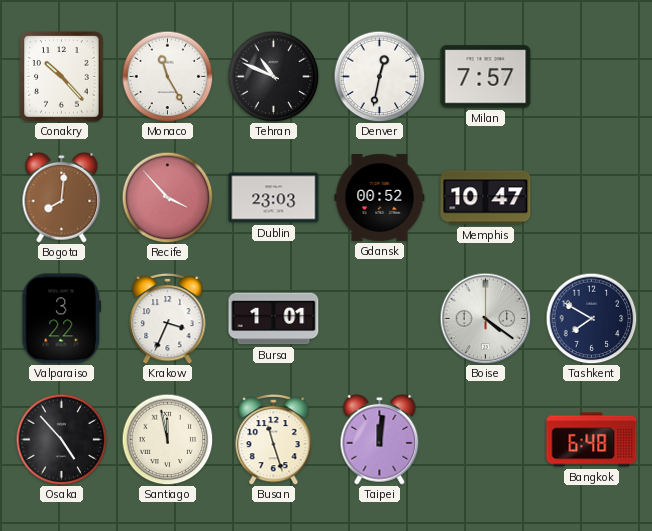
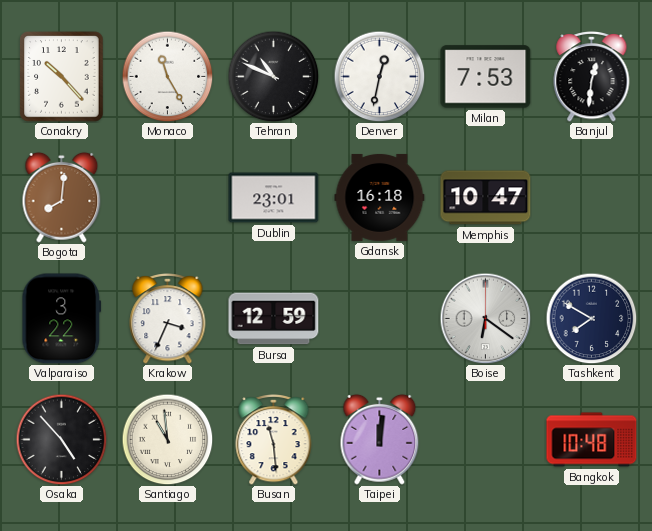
Milan: 7:57 -> 7:53 (486, 77)
Banjul: none -> 12:31 (592, 76)
Recife: 3:53 -> none (167, 197)
Dublin: 23:03 -> 23:01 (274, 198)
Gdansk: 00:52 -> 16:18 (380, 197)
Bursa: 1:01 -> 12:59 (274, 319)
Boise: 4:21 -> 6:21 (485, 318)
Santiago: 11:58 -> 10:59 (167, 439)
Busan: 11:27 -> 11:29 (274, 439)
Bangkok: 6:48 -> 10:48 (592, 440)
